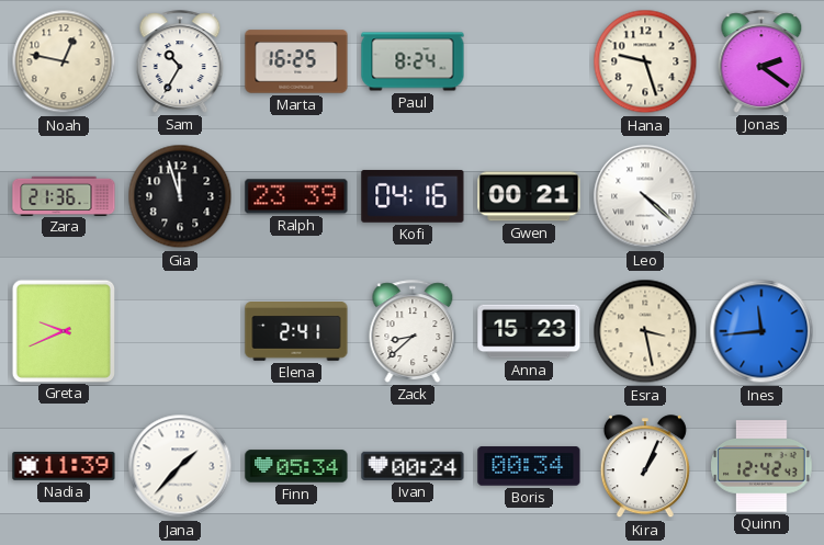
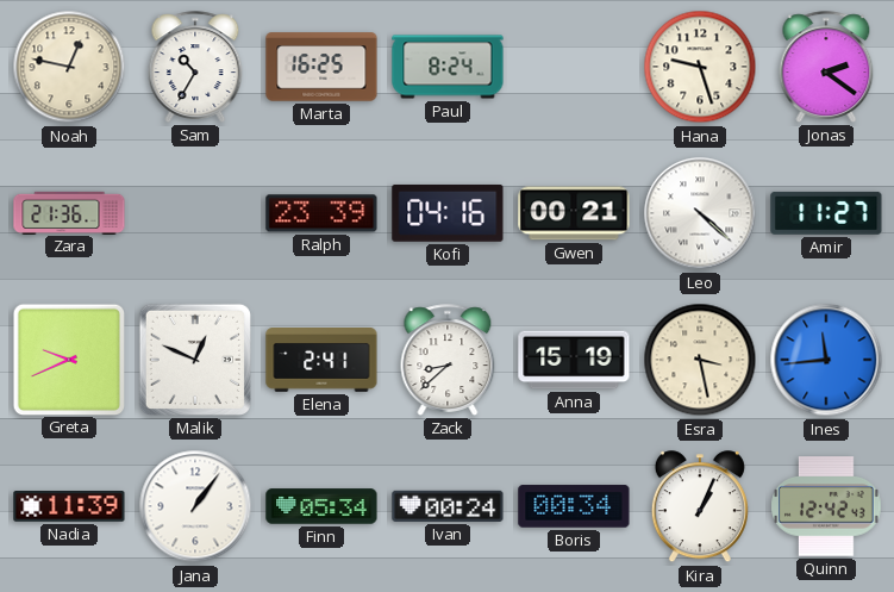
Gia: 11:57 -> none (180, 196)
Amir: none -> 11:27 (826, 213)
Malik: none -> 12:49 (195, 360)
Anna: 15:23 -> 15:19 (574, 360)
Jana: 1:37 -> 1:06 (195, 506)
